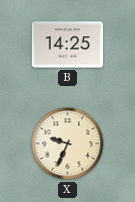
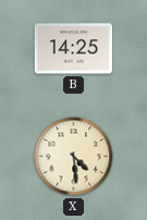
X: 9:34 -> 4:29 (74, 157)
